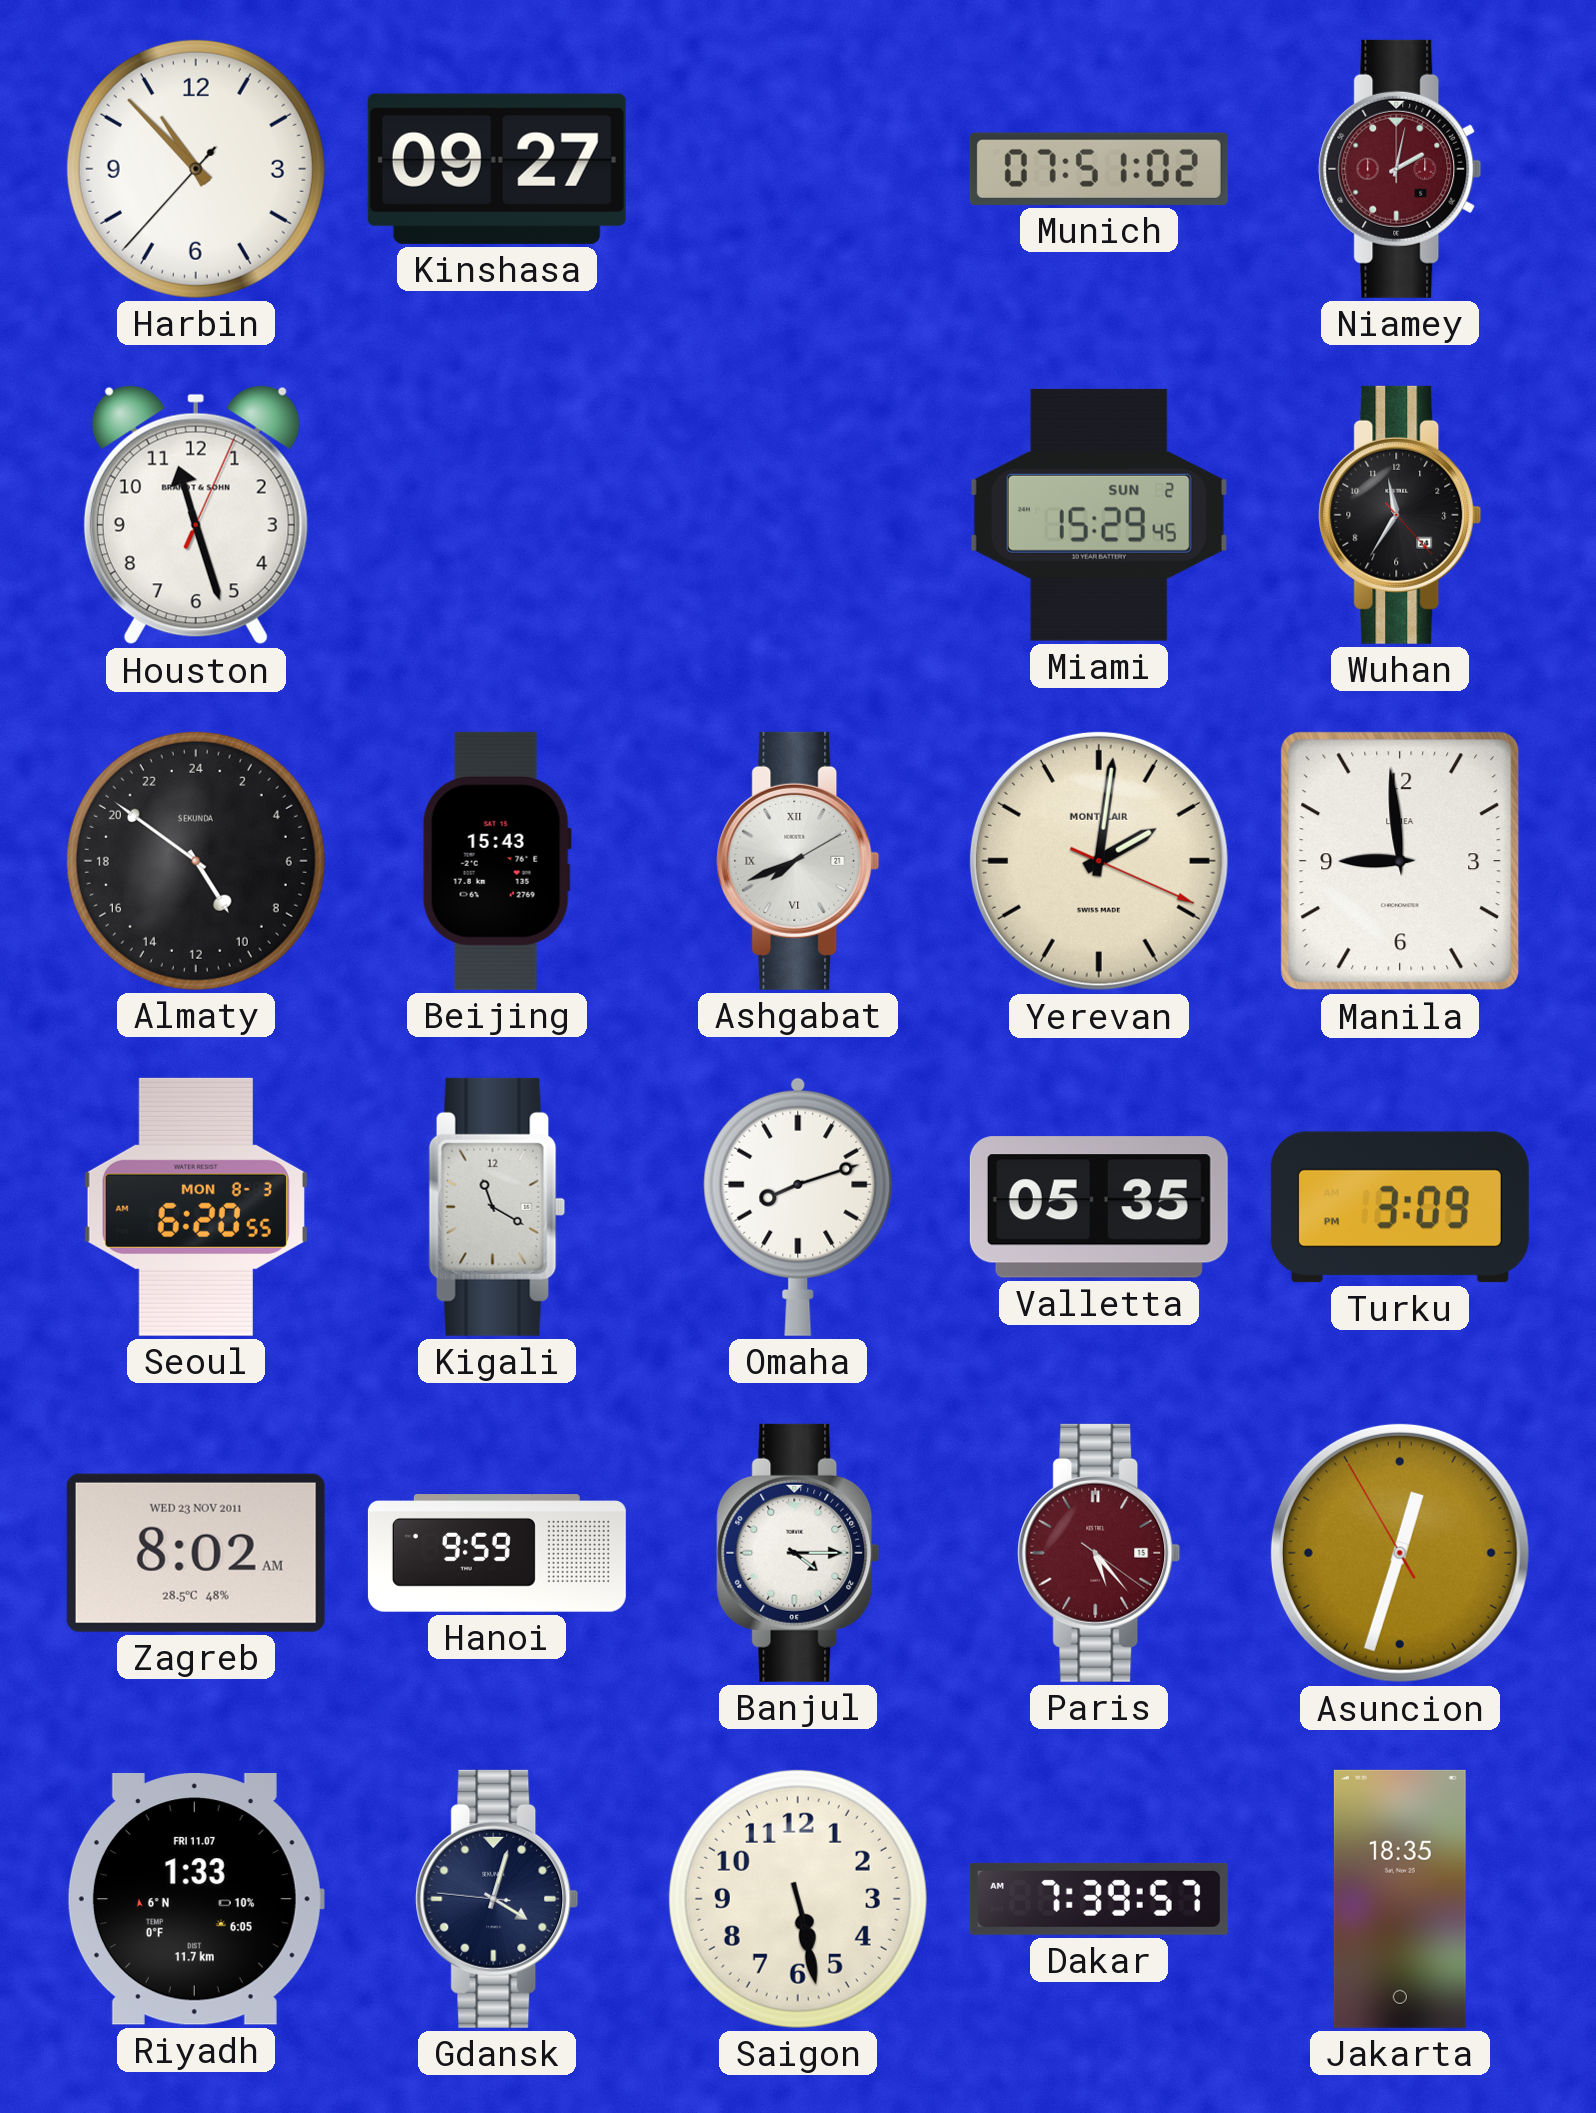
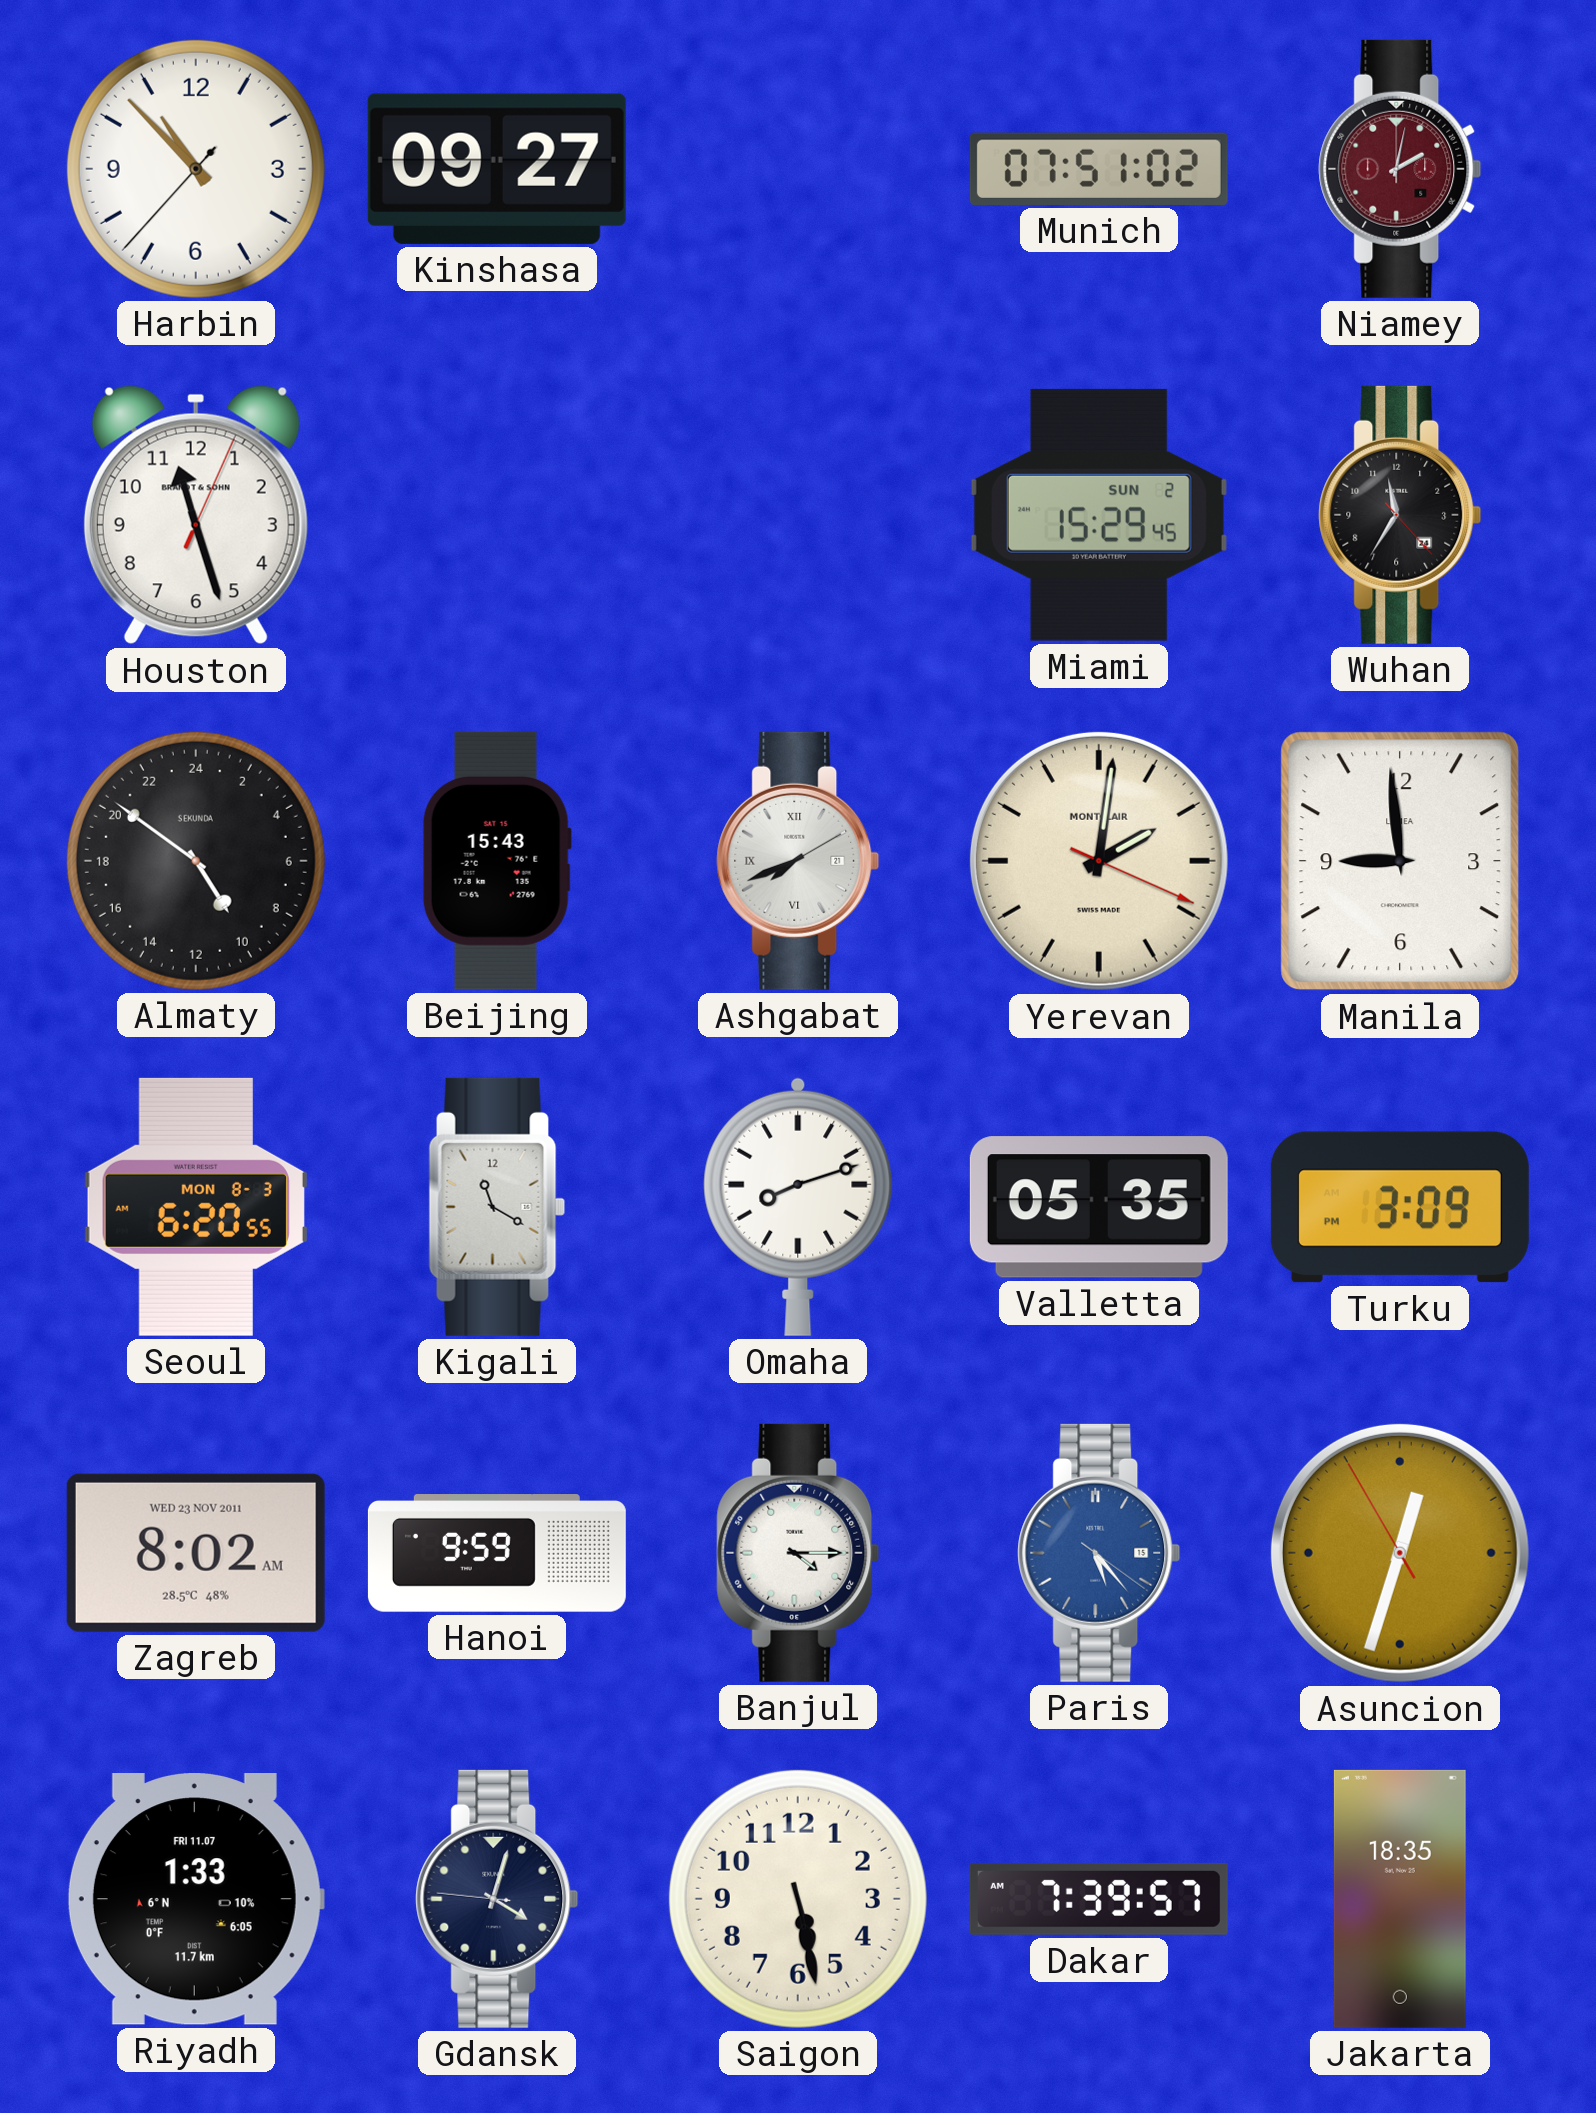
Paris dial: burgundy -> blue (1099, 1553)
